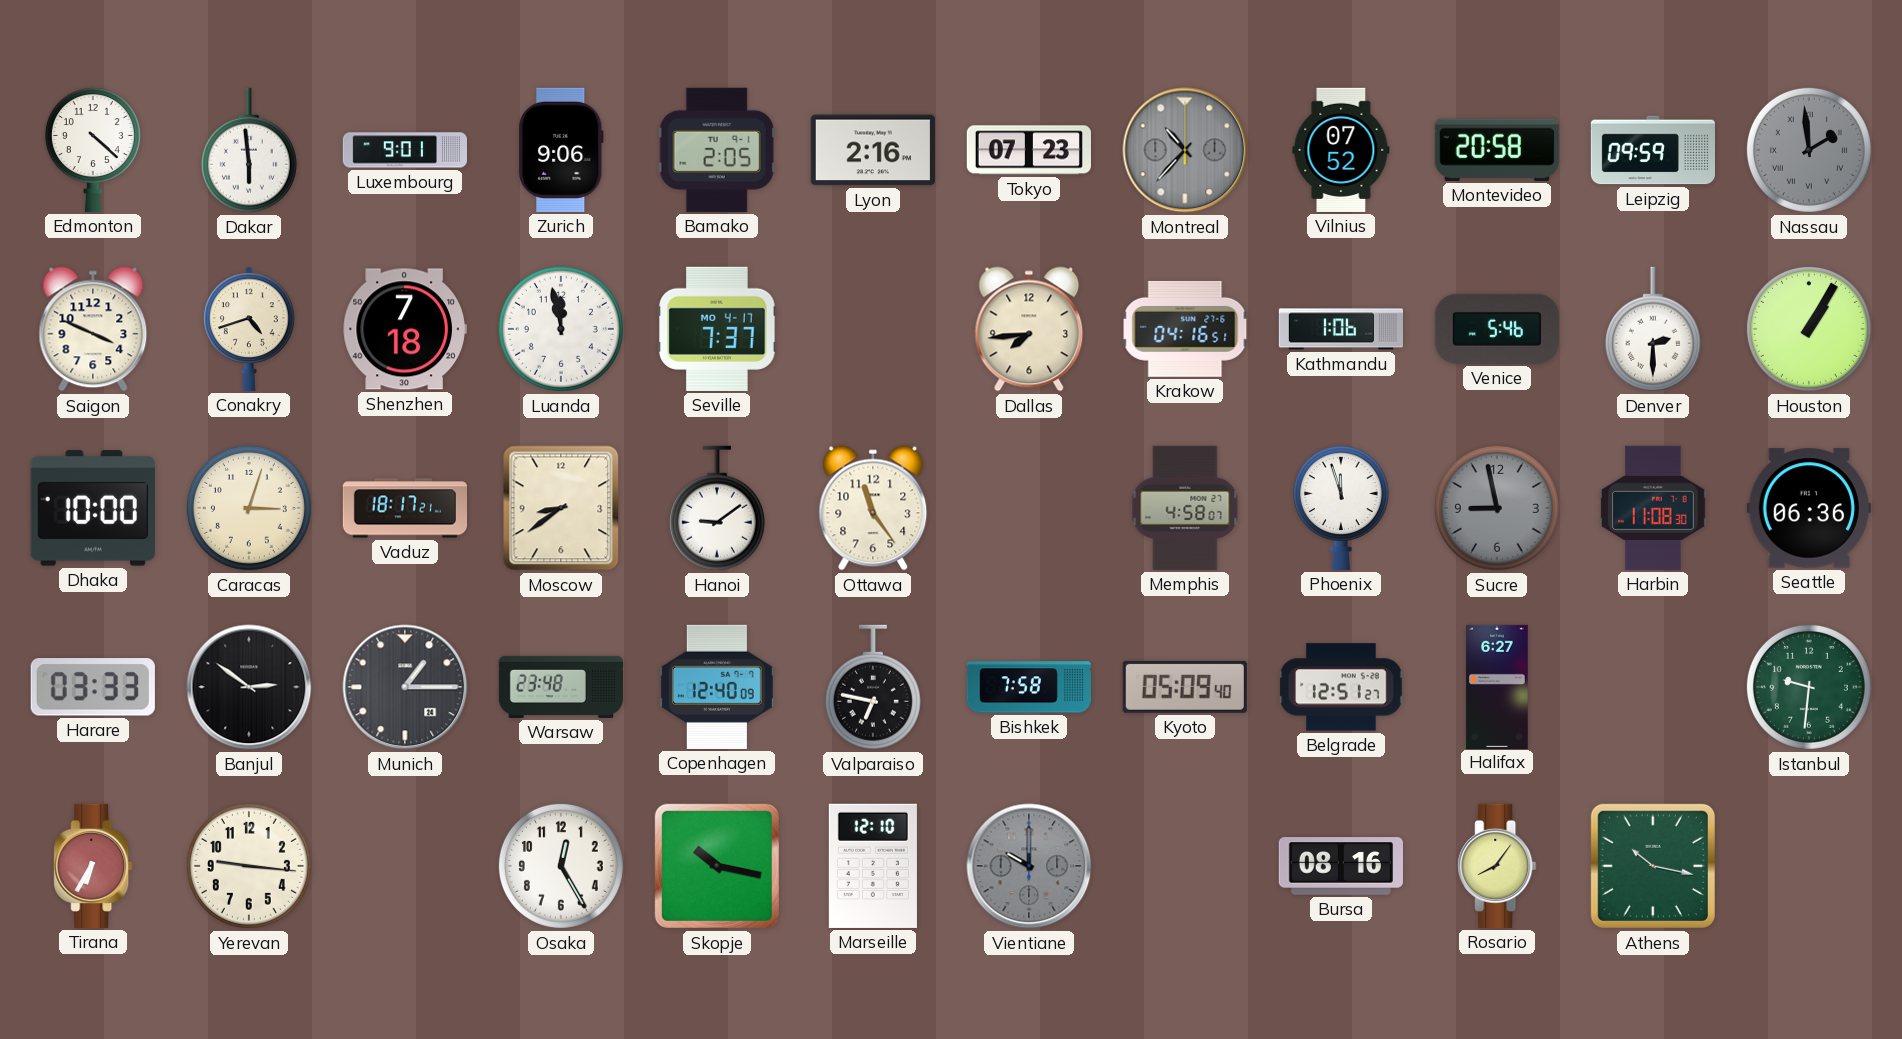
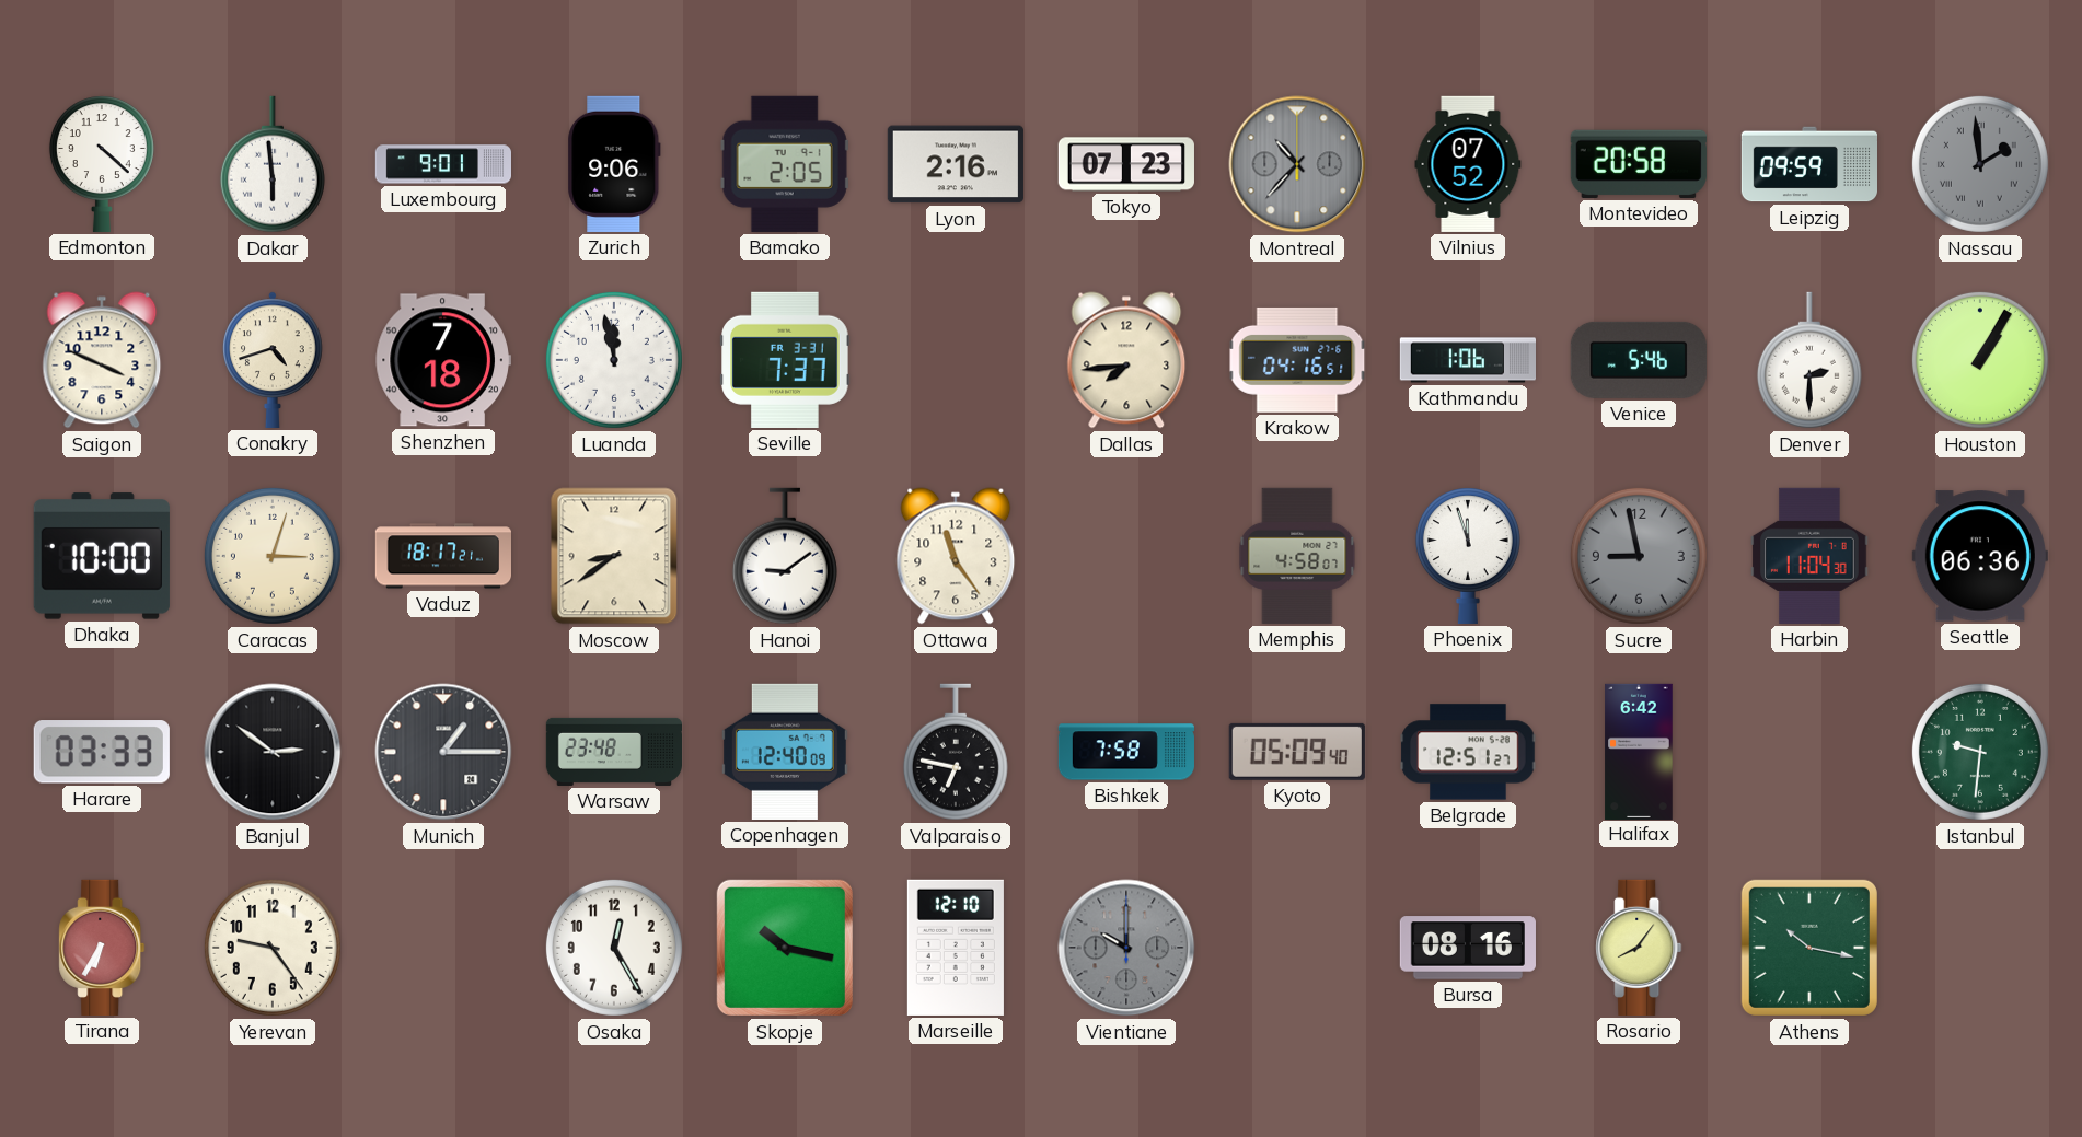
Seville date: MO 4-17 -> FR 3-31 (785, 360)
Harbin: 11:08 -> 11:04 (1809, 556)
Halifax: 6:27 -> 6:42 (1639, 751)
Yerevan: 9:16 -> 9:24 (273, 948)
